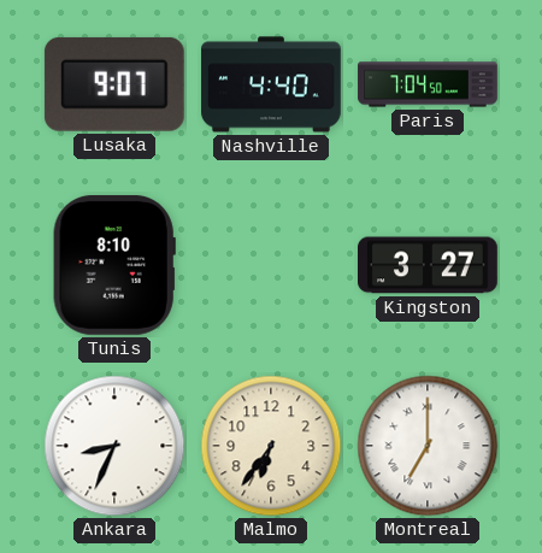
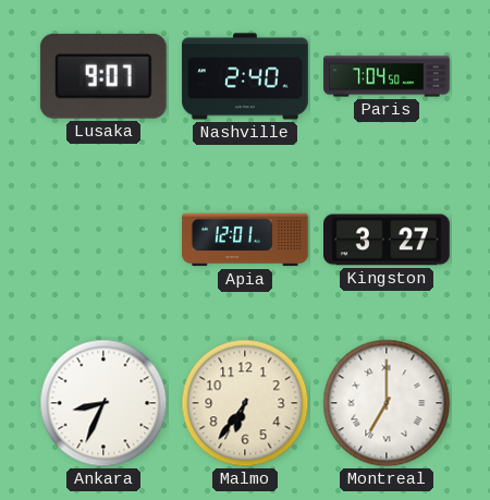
Nashville: 4:40 -> 2:40 (245, 76)
Tunis: 8:10 -> none (114, 265)
Apia: none -> 12:01 (245, 240)
